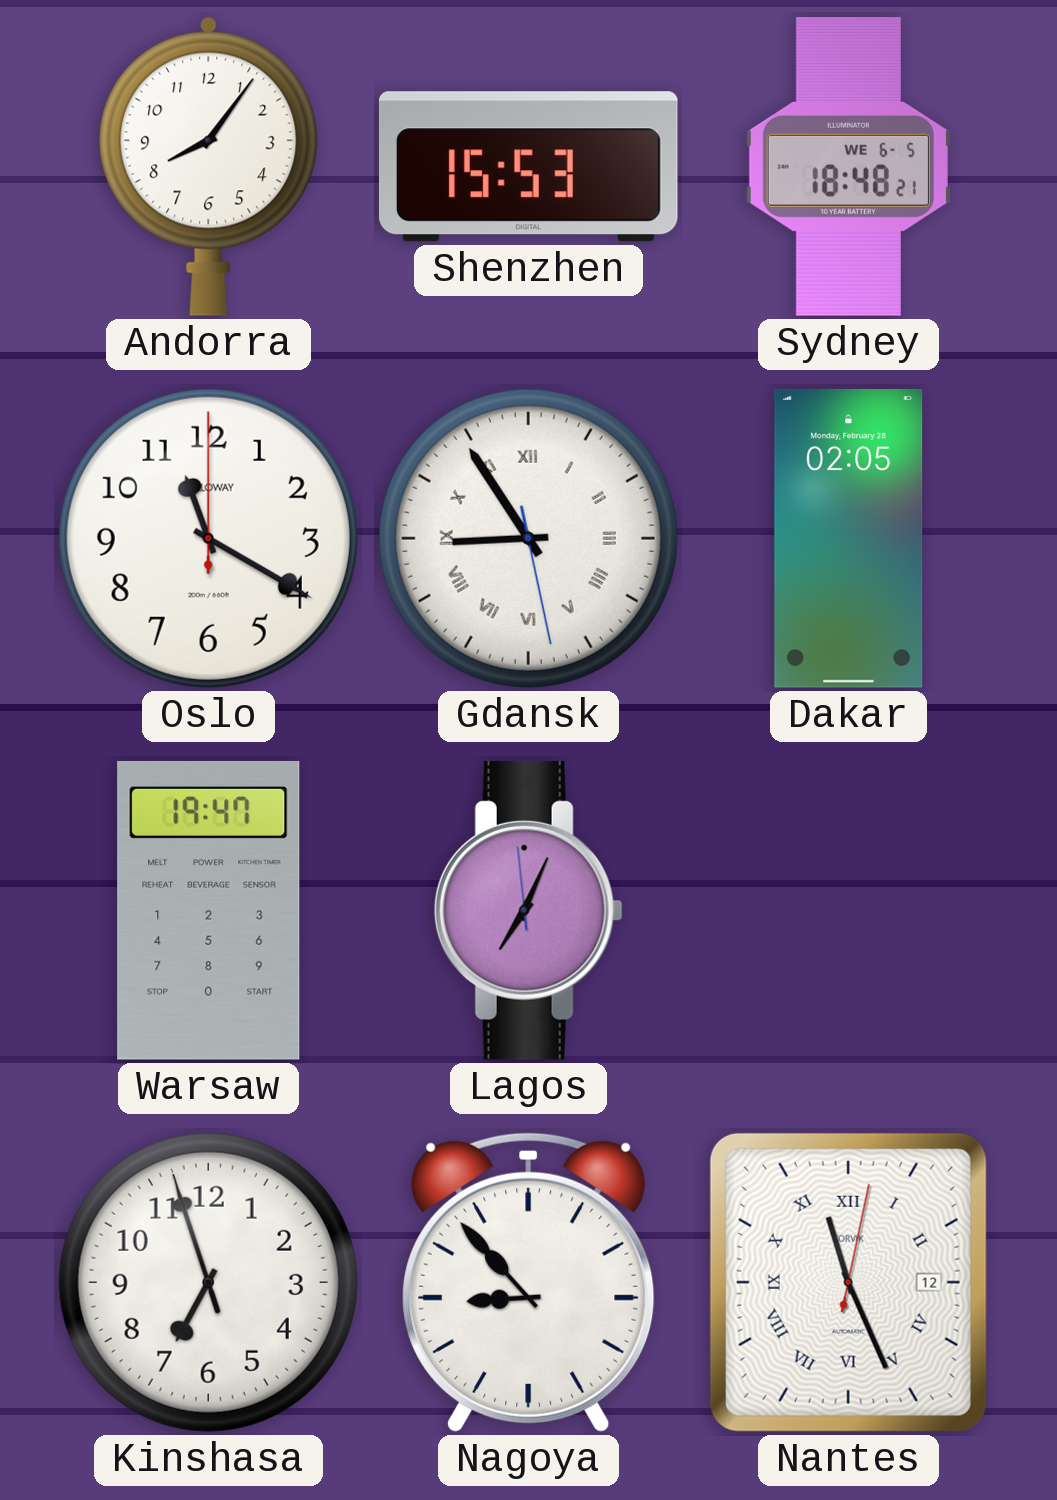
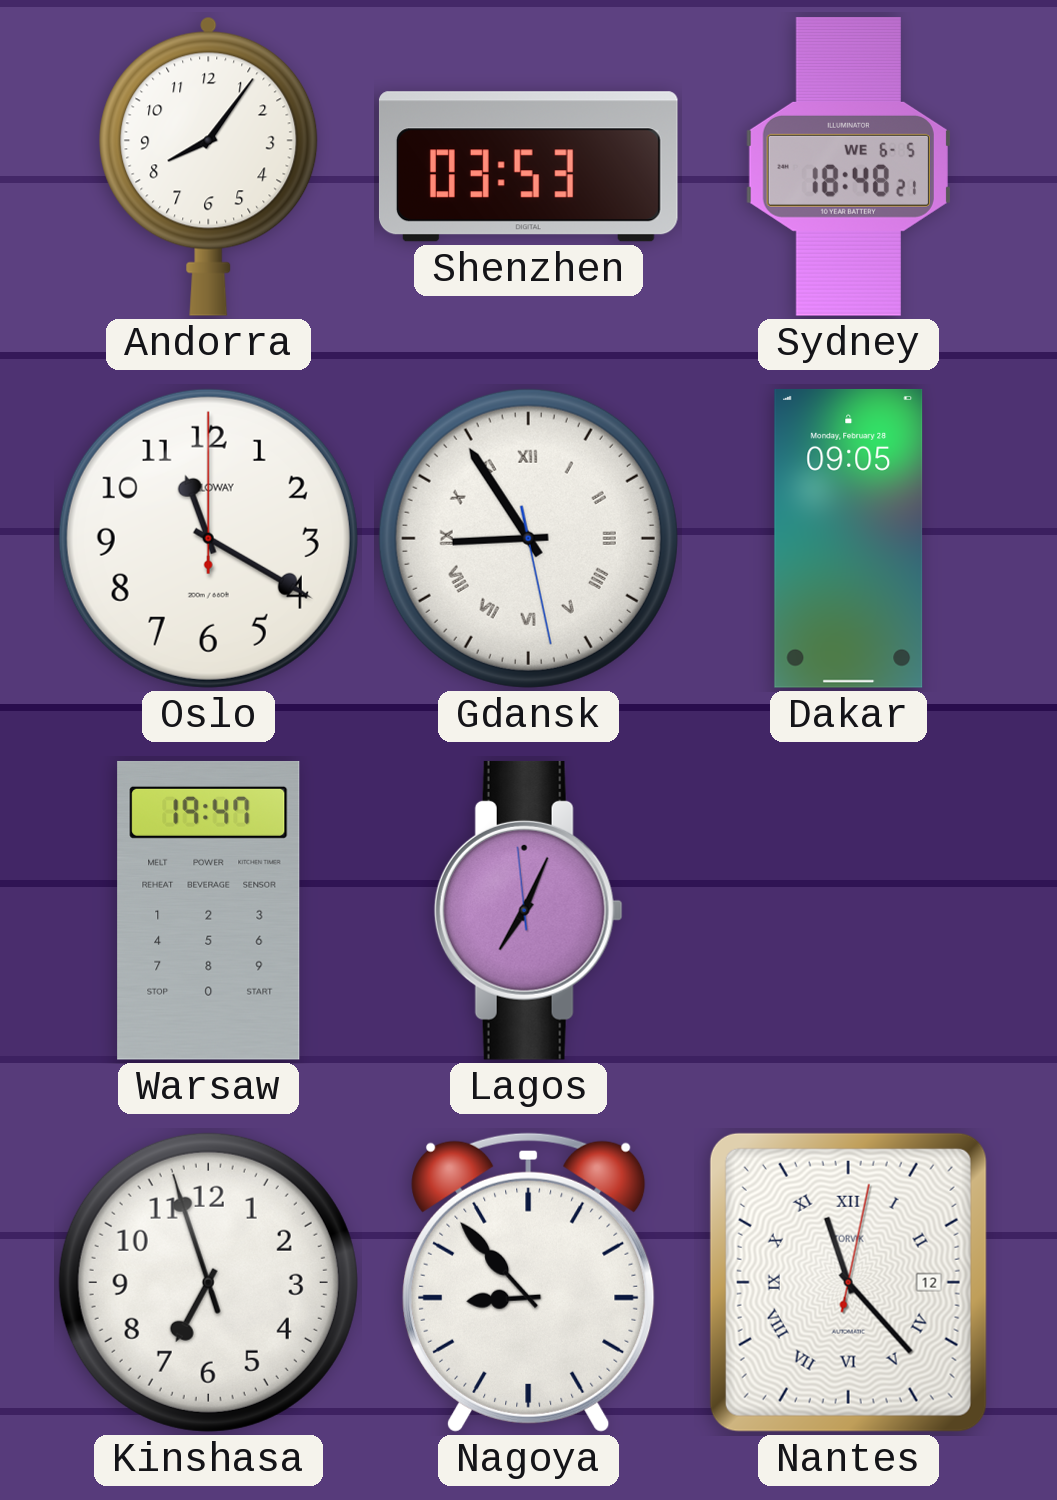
Shenzhen: 15:53 -> 03:53 (528, 167)
Dakar: 02:05 -> 09:05 (849, 538)
Nantes: 11:26 -> 11:23 (848, 1282)
